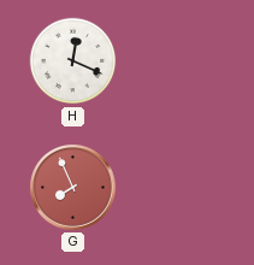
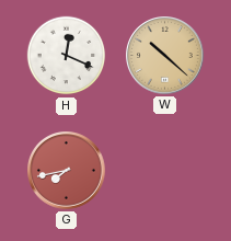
W: none -> 10:22 (165, 56)
G: 7:56 -> 7:43 (67, 171)
